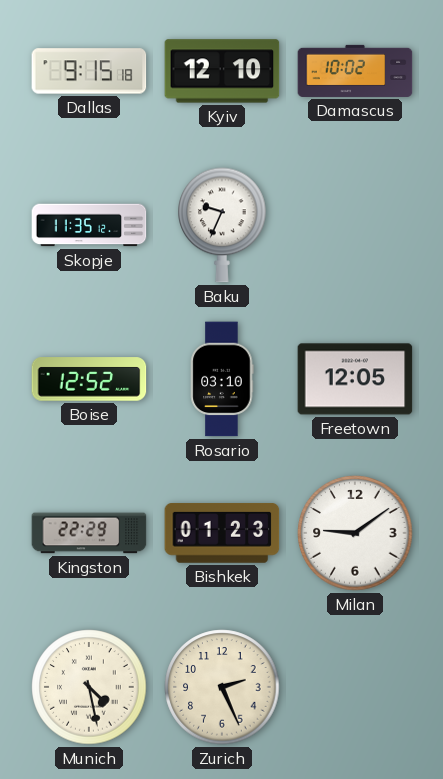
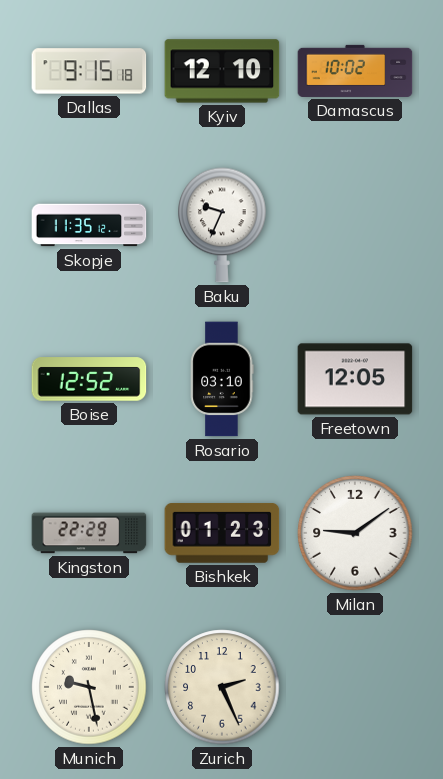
Munich: 4:28 -> 9:28 (89, 687)
